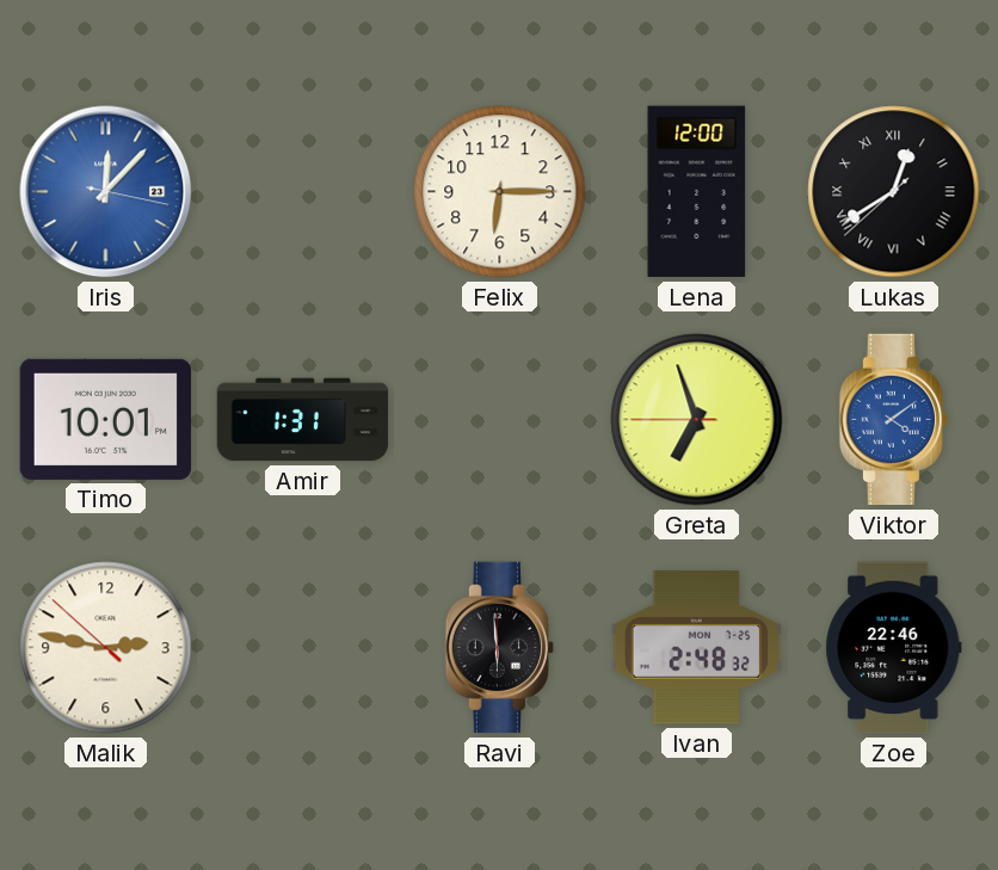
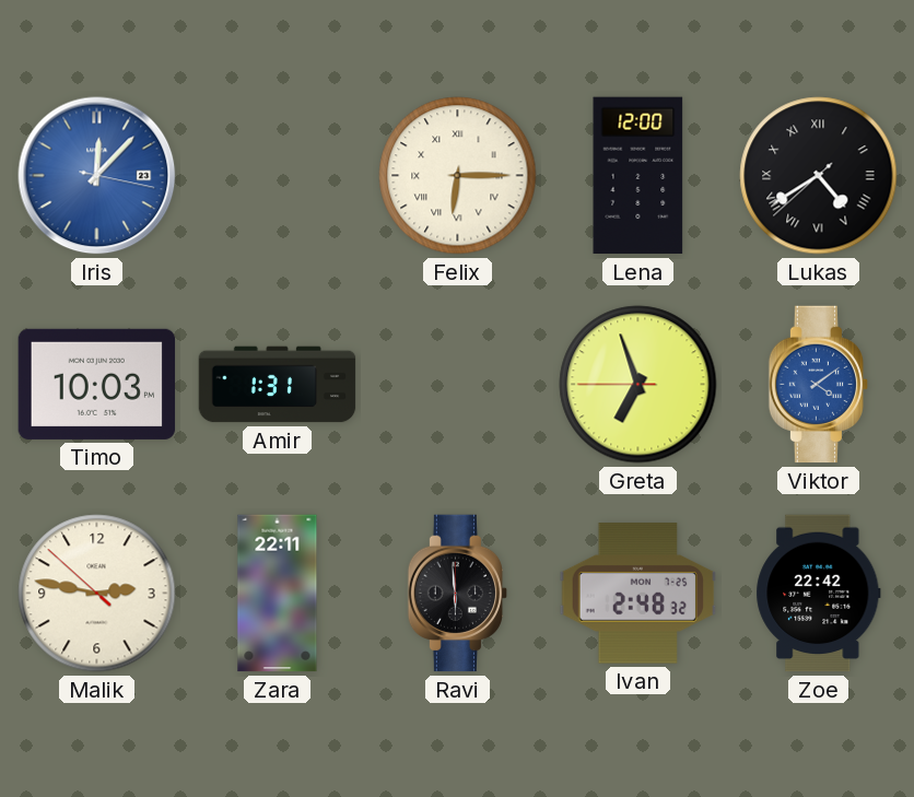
Felix numerals: Arabic -> Roman (458, 176)
Lukas: 12:39 -> 4:39 (819, 176)
Timo: 10:01 -> 10:03 (97, 384)
Zara: none -> 22:11 (278, 594)
Zoe: 22:46 -> 22:42 (819, 594)
